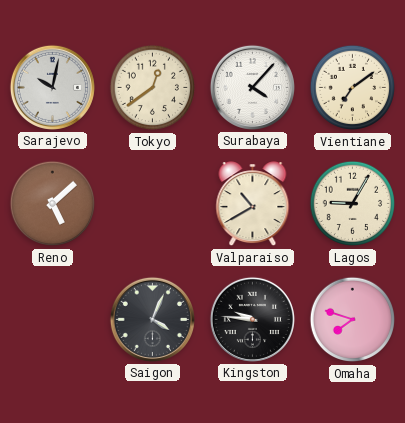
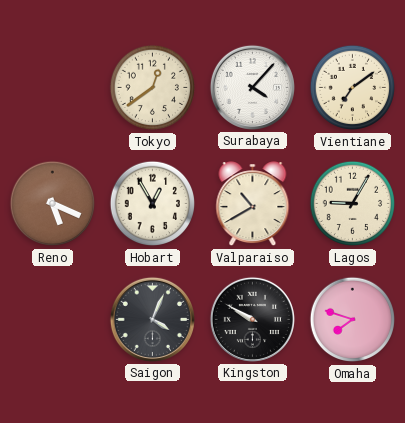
Sarajevo: 10:02 -> none (52, 87)
Reno: 5:08 -> 5:19 (53, 204)
Hobart: none -> 12:55 (153, 204)
Kingston: 9:46 -> 9:50 (252, 319)
